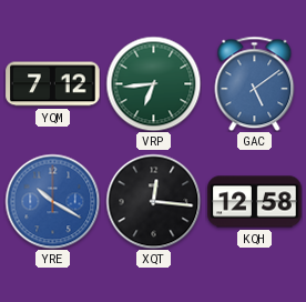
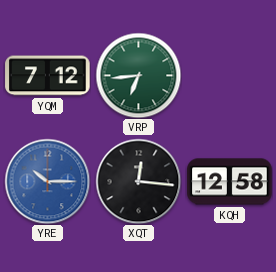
GAC: 5:09 -> none (255, 83)
YRE: 10:20 -> 10:15 (47, 181)
